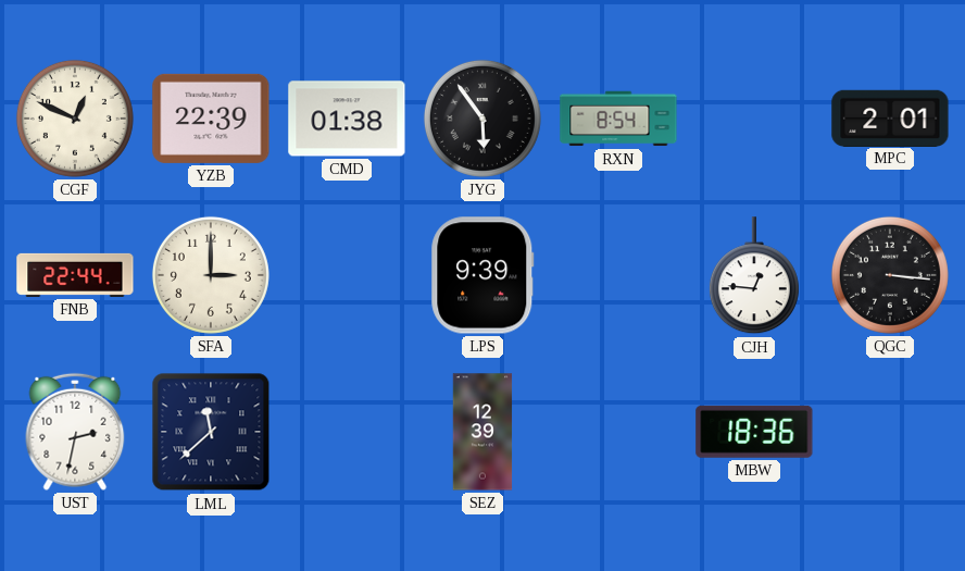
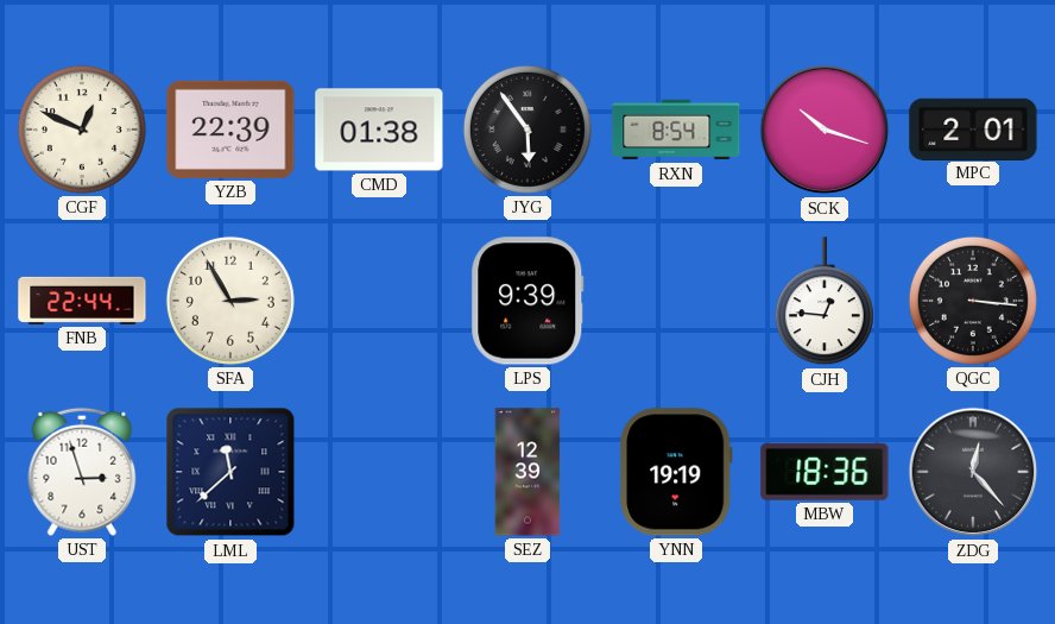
SCK: none -> 10:18 (825, 130)
SFA: 3:00 -> 2:55 (230, 301)
UST: 2:32 -> 2:57 (82, 472)
YNN: none -> 19:19 (676, 472)
ZDG: none -> 12:23 (973, 472)
